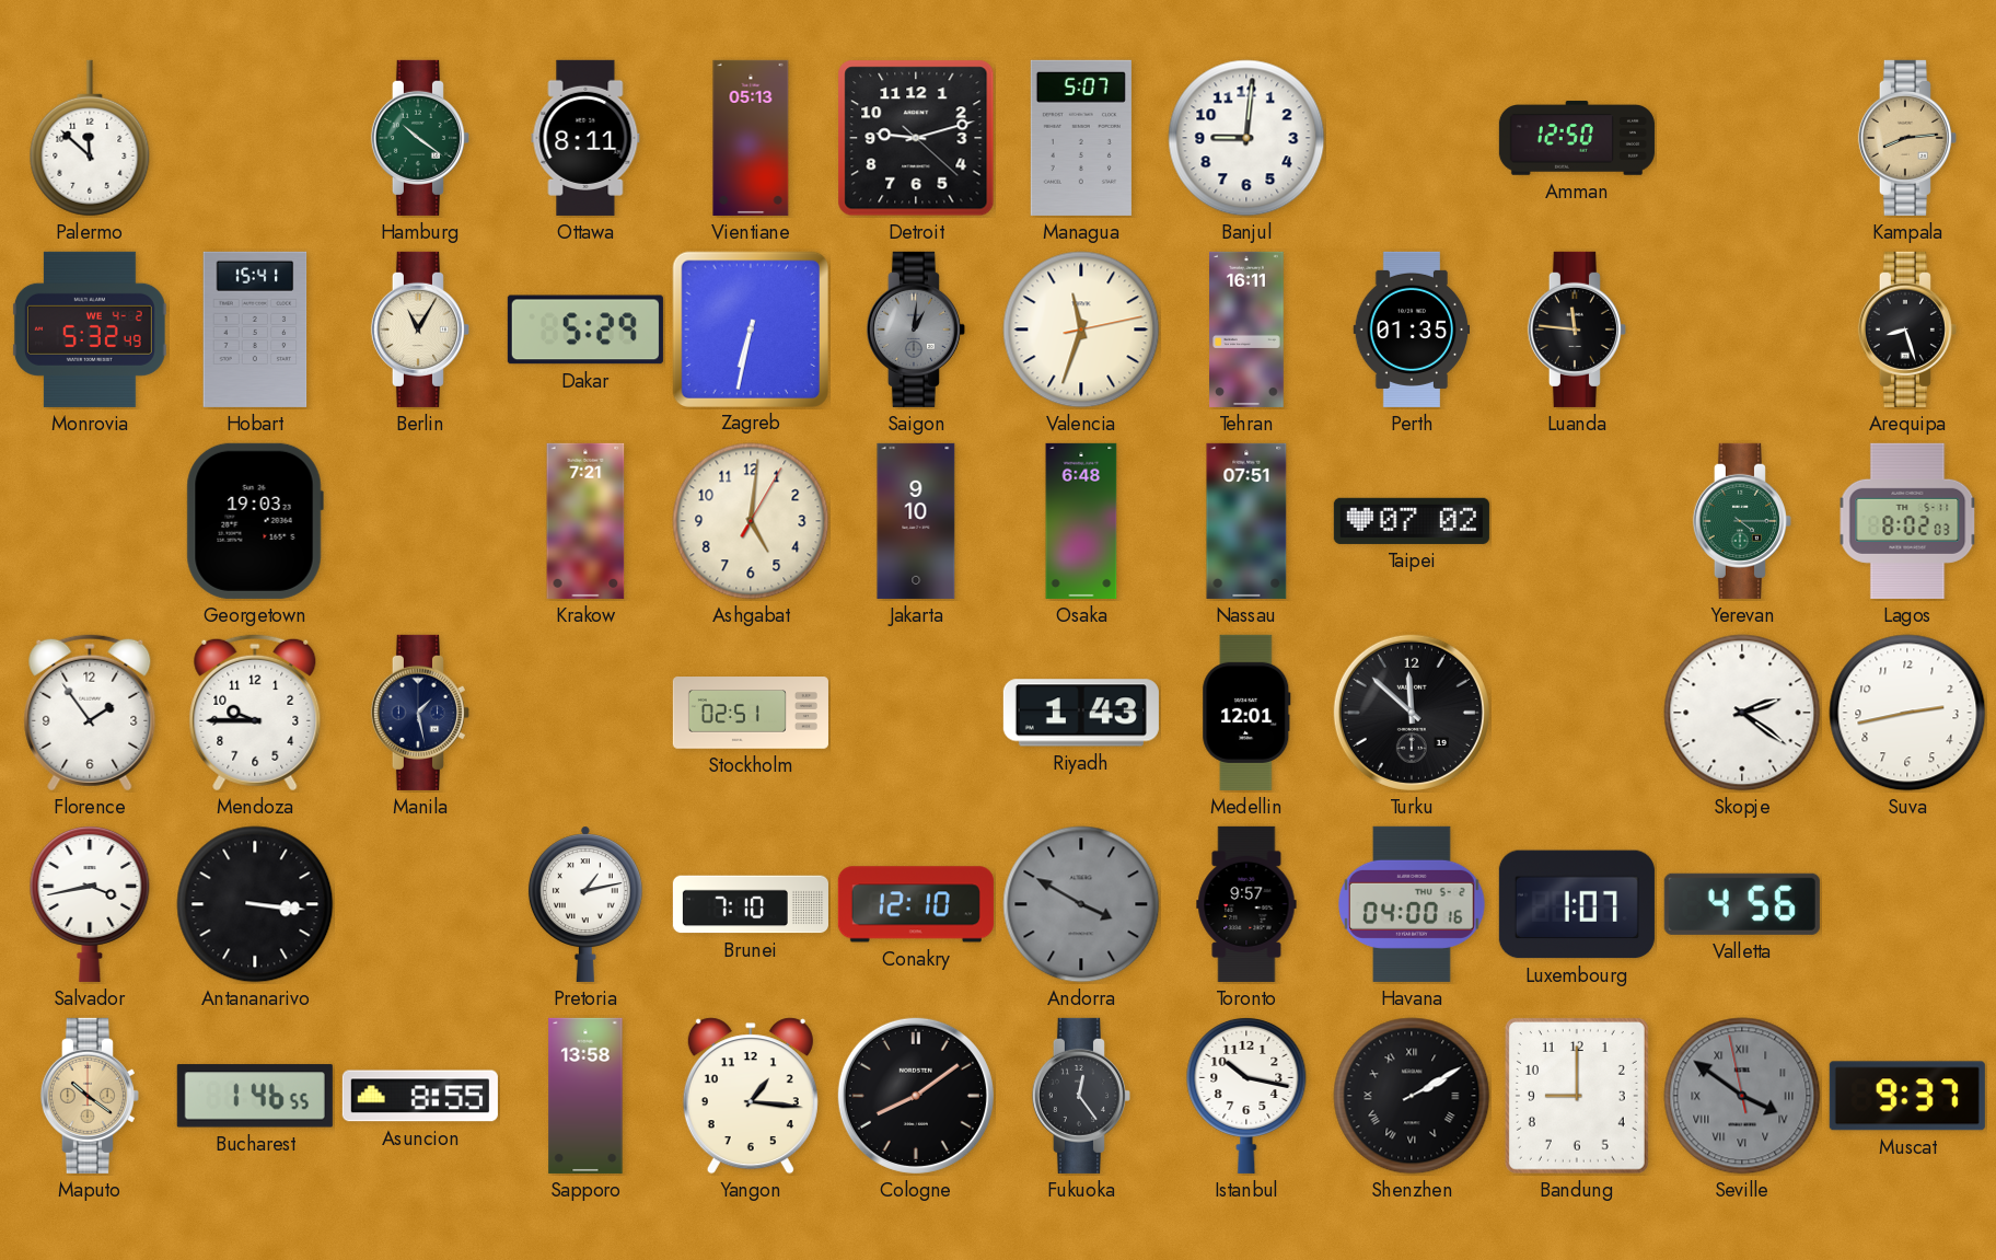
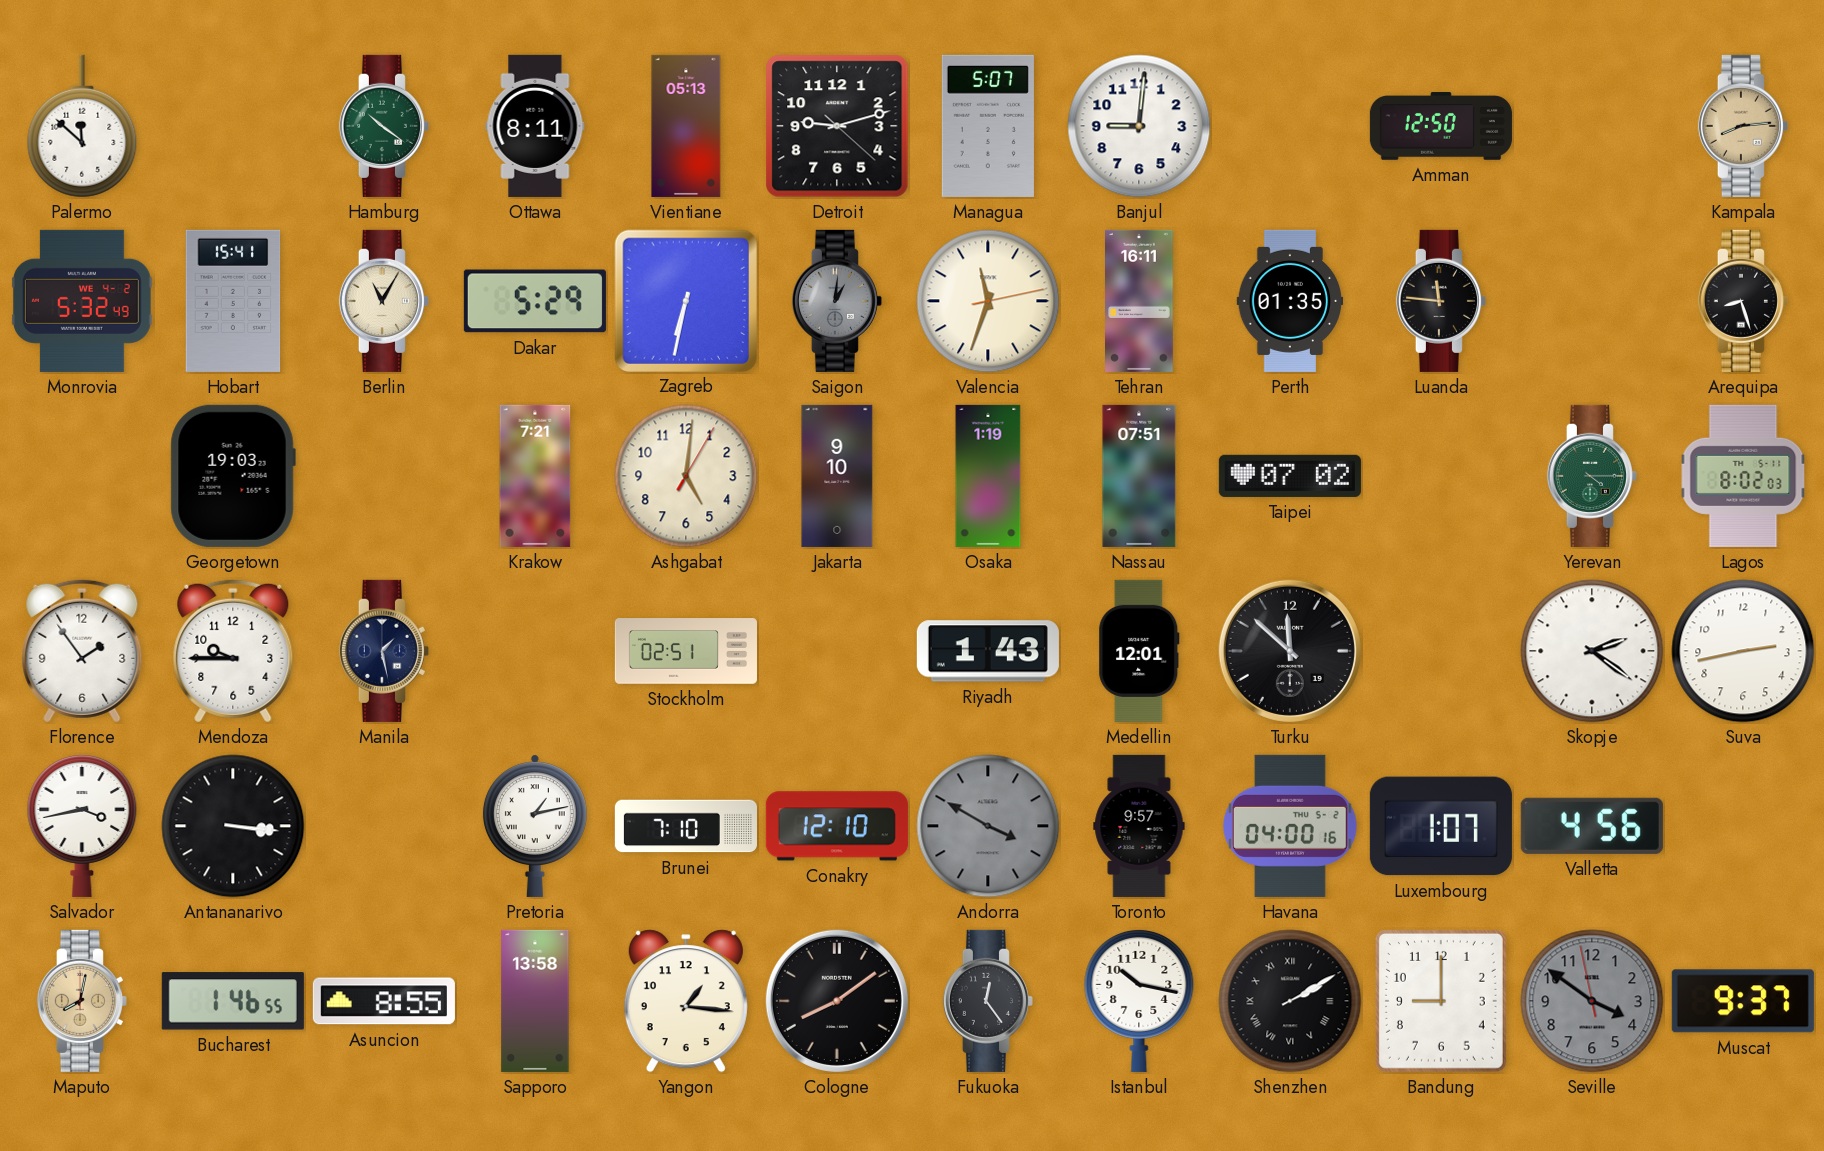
Osaka: 6:48 -> 1:19 (988, 476)
Maputo: 10:21 -> 8:02 (82, 1001)
Seville numerals: Roman -> Arabic (1592, 1001)
